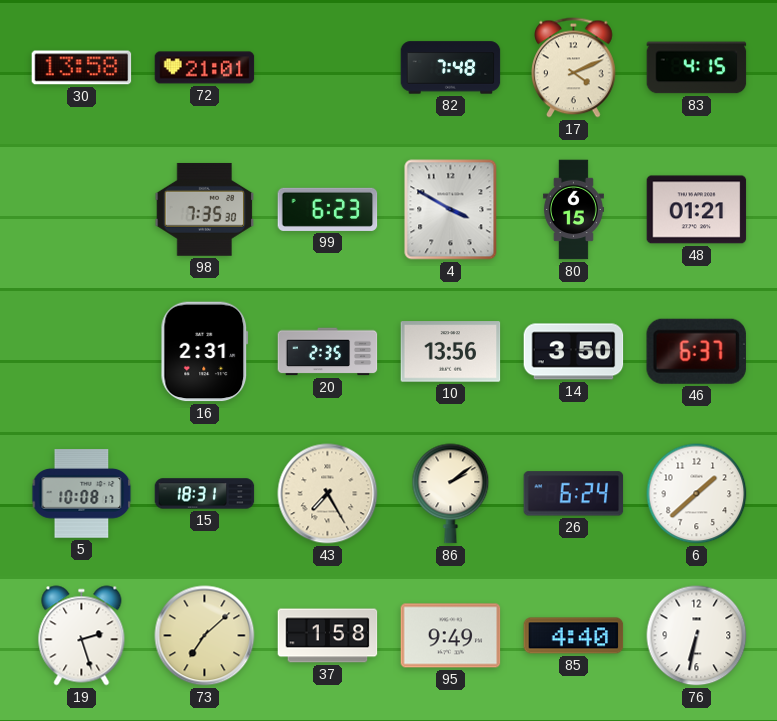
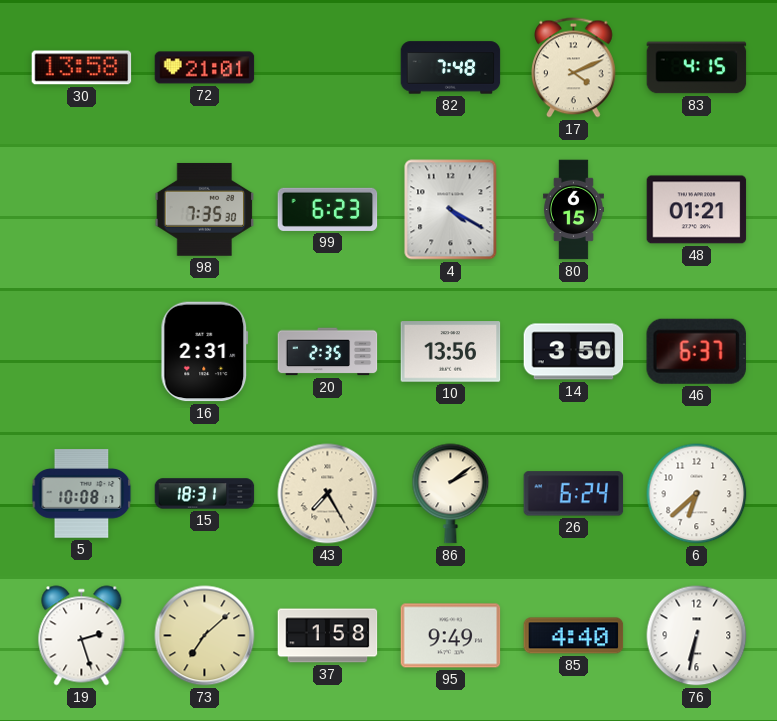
4: 3:50 -> 4:20 (451, 210)
6: 1:38 -> 6:38 (697, 494)
